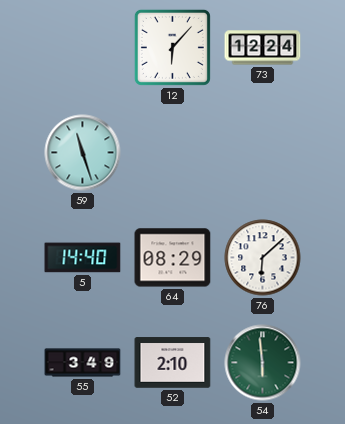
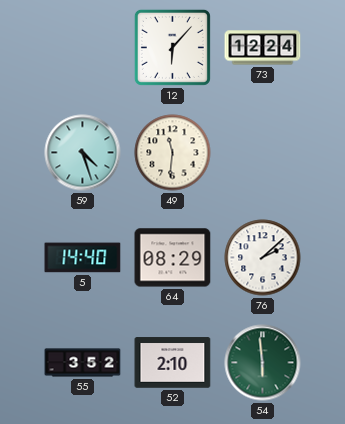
59: 11:27 -> 4:27 (83, 153)
49: none -> 11:31 (173, 153)
76: 6:08 -> 2:08 (263, 258)
55: 3:49 -> 3:52 (83, 363)
